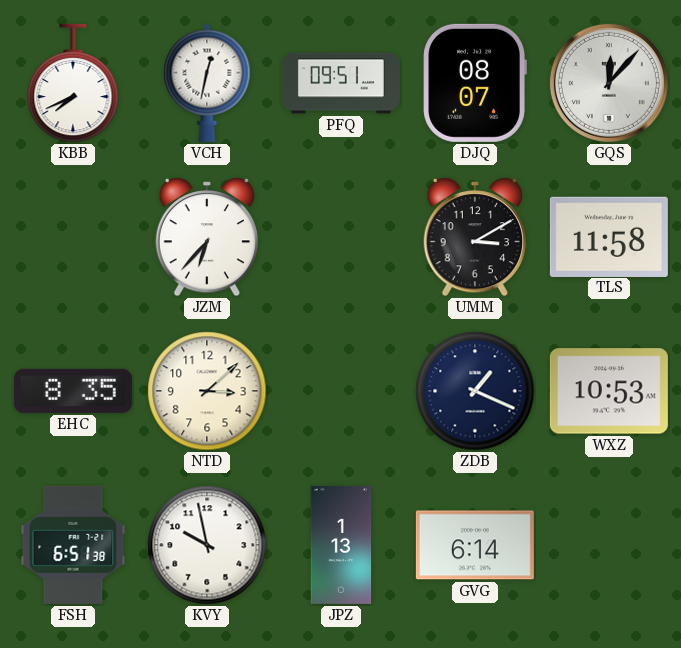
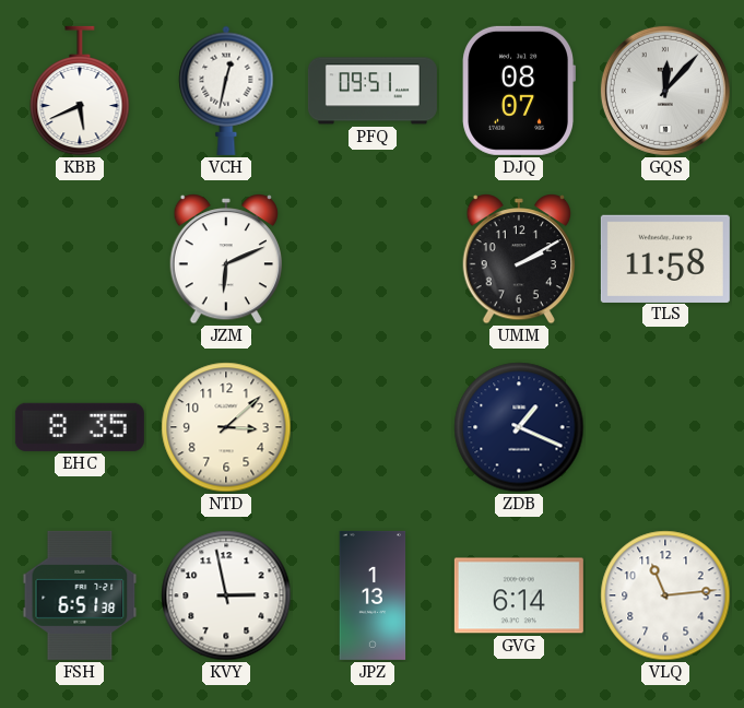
KBB: 7:41 -> 5:41 (80, 91)
JZM: 6:37 -> 6:11 (225, 260)
UMM: 3:10 -> 2:10 (518, 260)
WXZ: 10:53 -> none (609, 391)
KVY: 9:58 -> 2:58 (226, 595)
VLQ: none -> 11:14 (665, 595)
